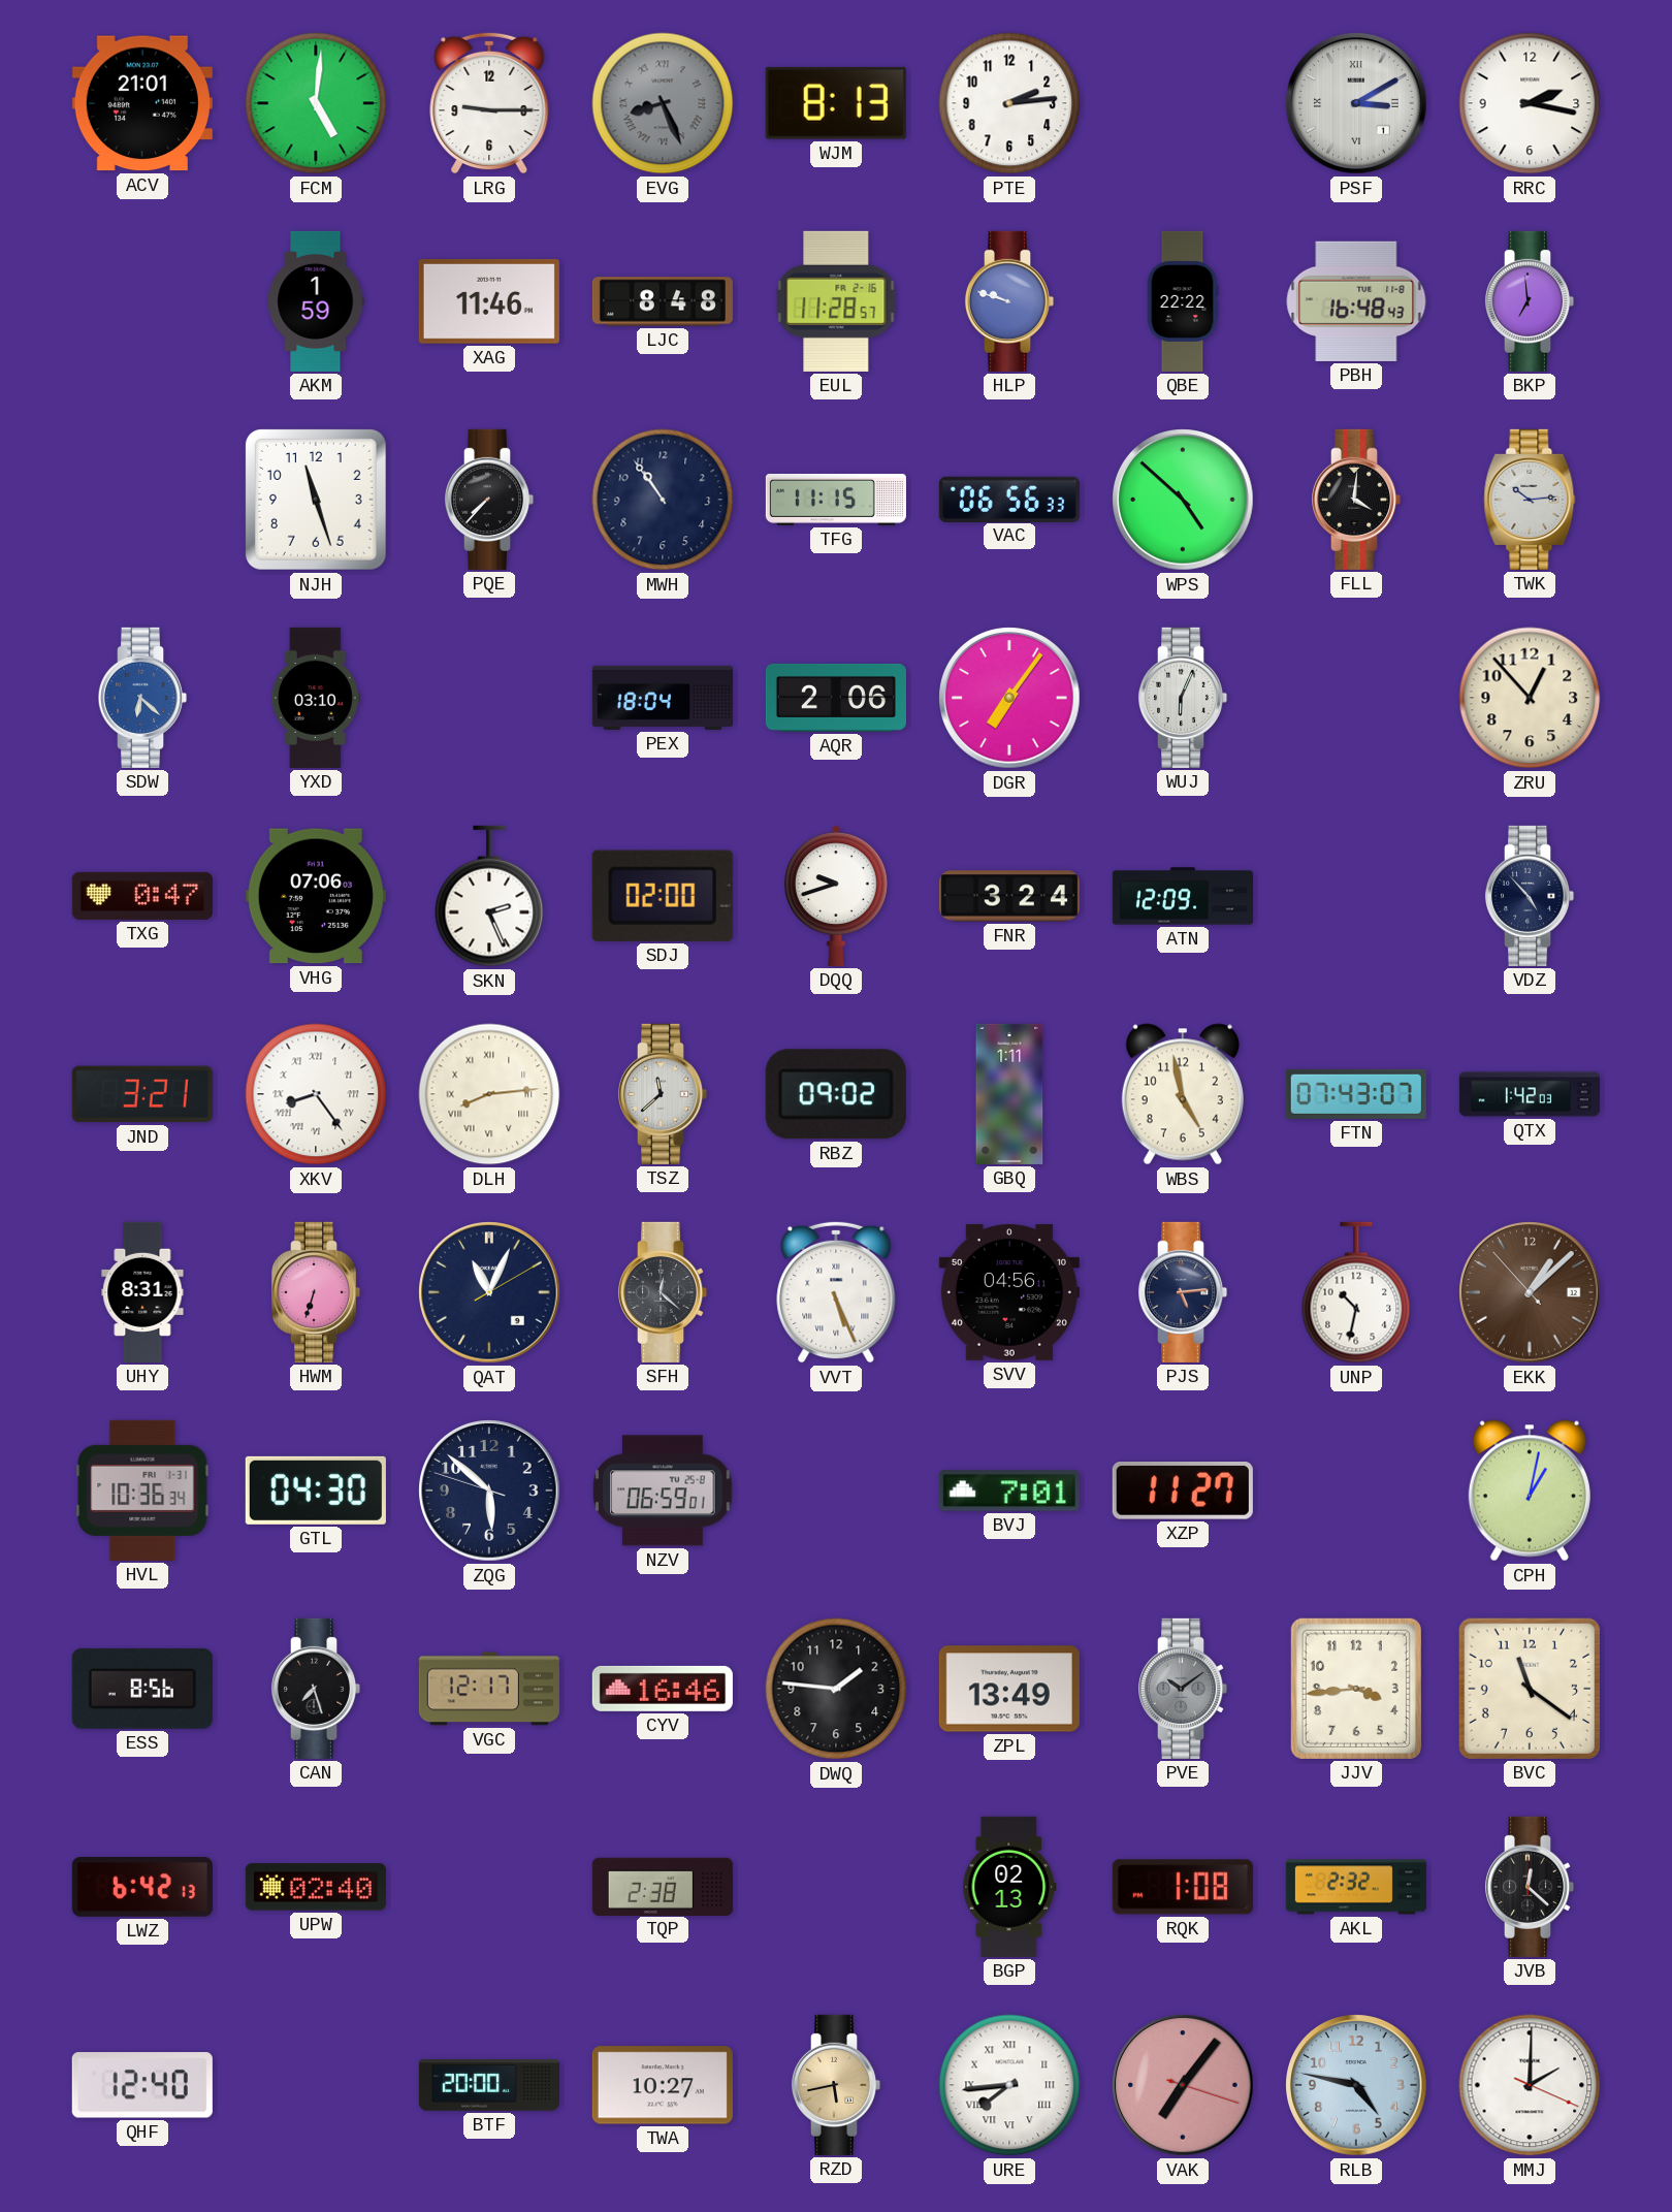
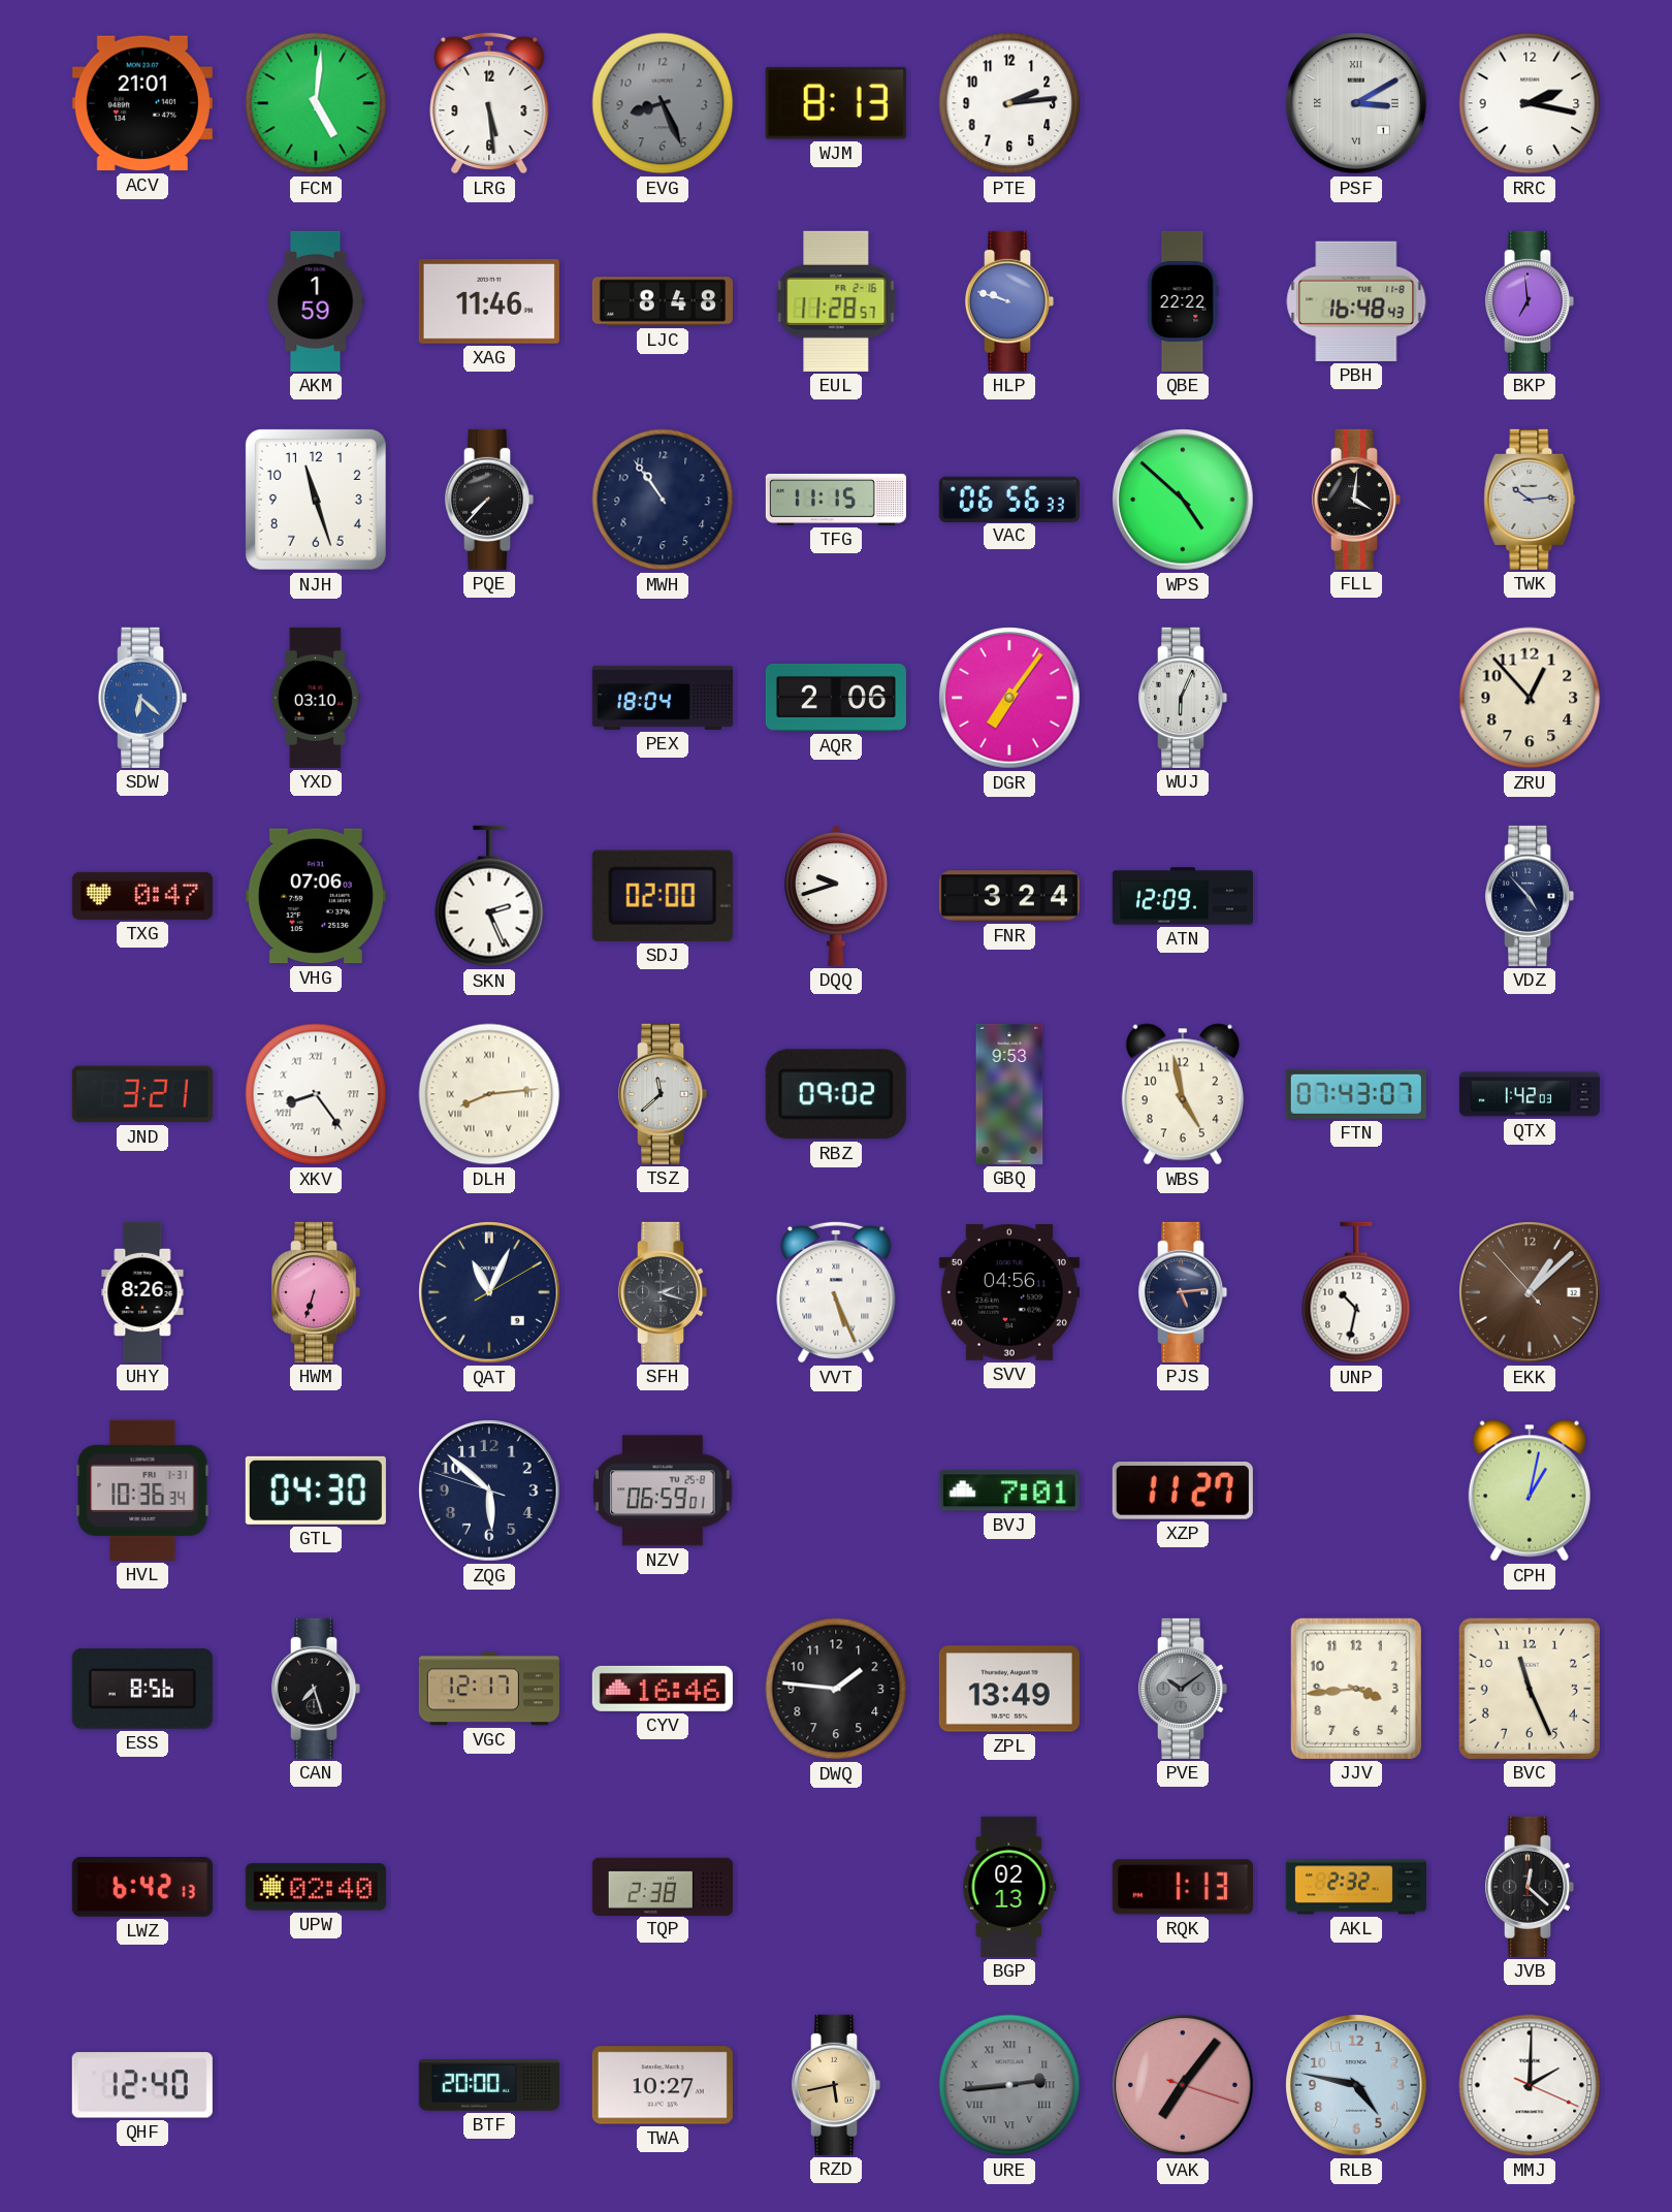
LRG: 9:15 -> 5:29 (489, 103)
EVG numerals: Roman -> Arabic (663, 103)
GBQ: 1:11 -> 9:53 (1009, 1094)
UHY: 8:31 -> 8:26 (142, 1292)
SFH: 12:22 -> 2:18 (663, 1292)
BVC: 11:21 -> 11:26 (1530, 1689)
RQK: 1:08 -> 1:13 (1183, 1887)
URE: 7:44 -> 2:44 (1009, 2085)
URE dial: white -> grey (1009, 2085)
